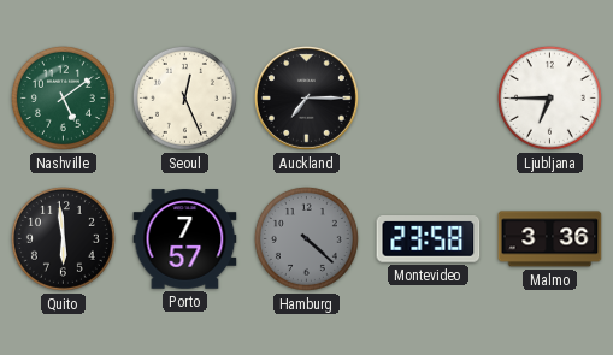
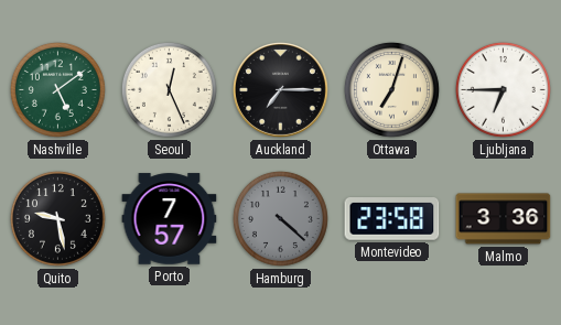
Ottawa: none -> 7:03 (391, 89)
Quito: 5:59 -> 9:28 (57, 218)
